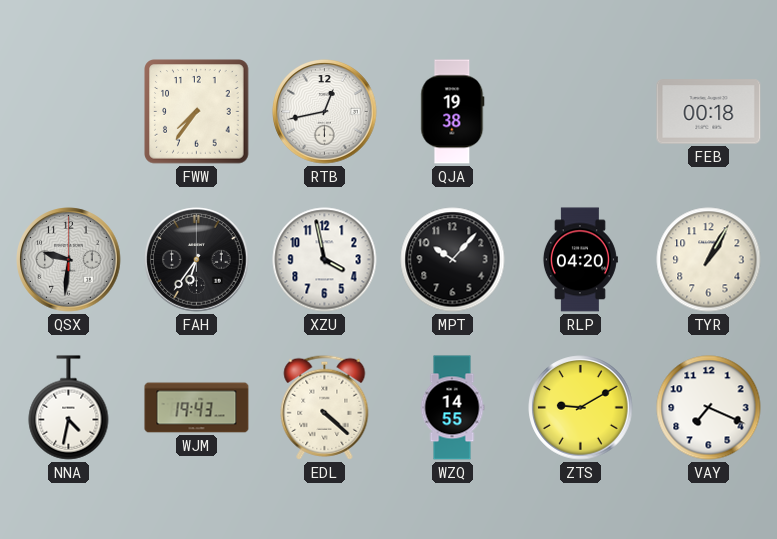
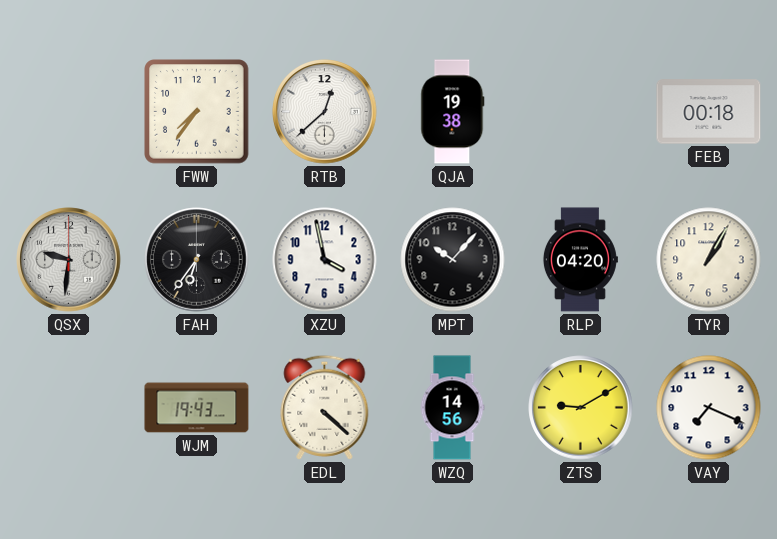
RTB: 12:43 -> 12:38 (325, 112)
NNA: 4:32 -> none (69, 408)
WZQ: 14:55 -> 14:56 (452, 408)
